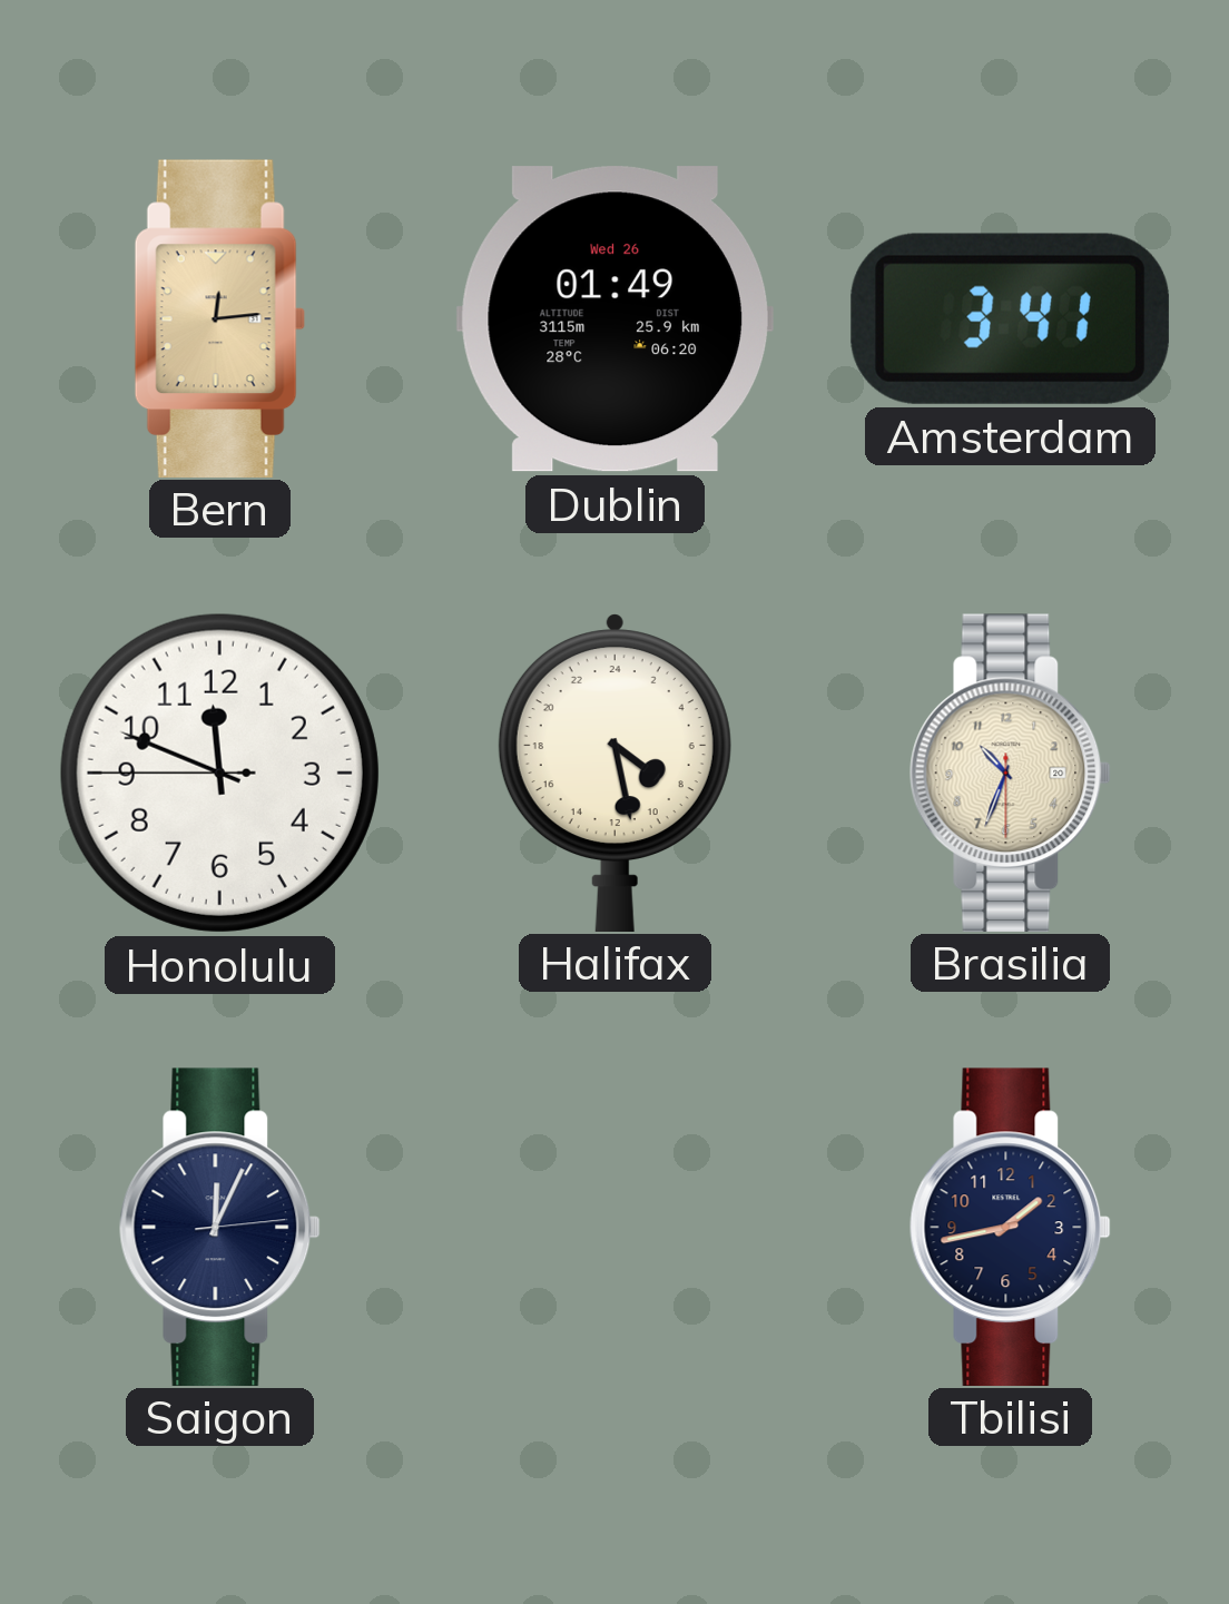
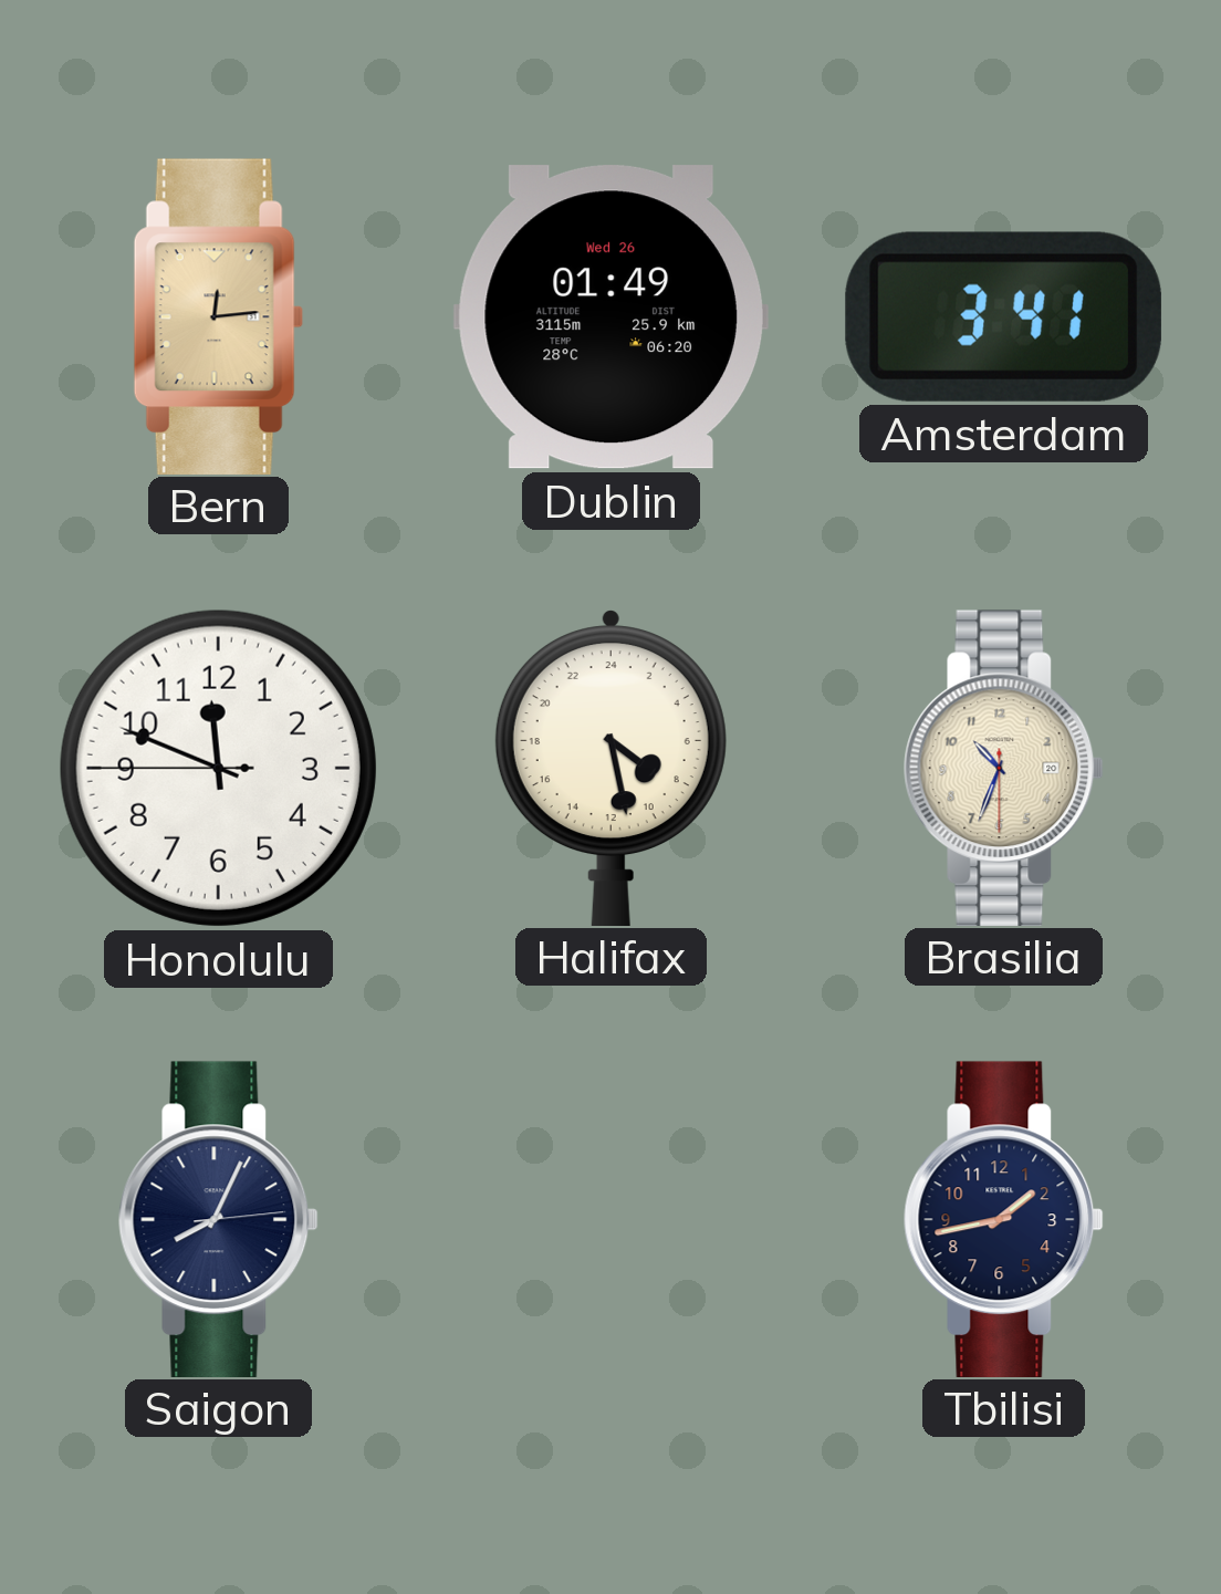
Saigon: 12:04 -> 8:04 (218, 1219)
